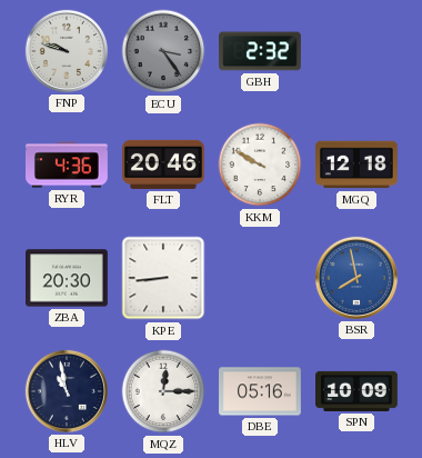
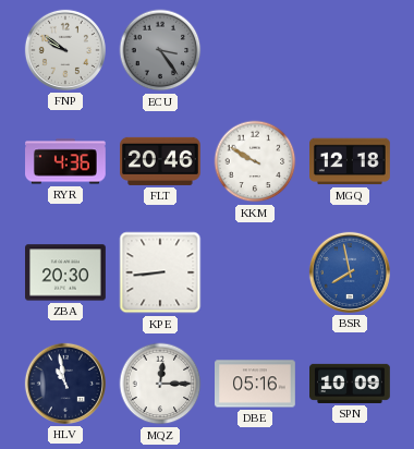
FNP: 9:48 -> 9:51 (65, 50)
GBH: 2:32 -> none (261, 51)
